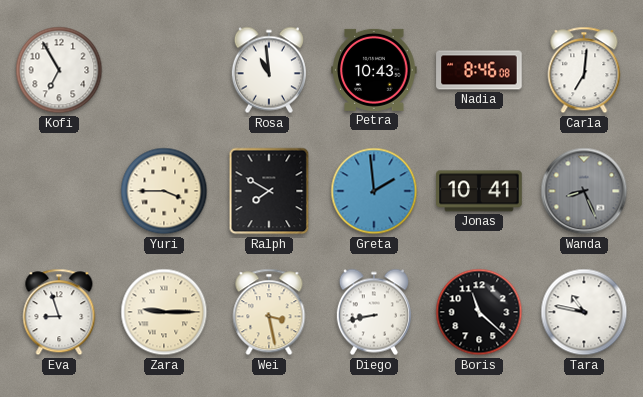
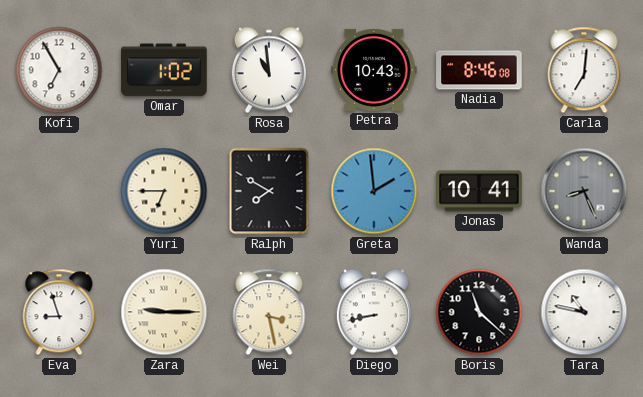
Omar: none -> 1:02 (164, 70)
Yuri: 3:45 -> 6:45 (164, 191)
